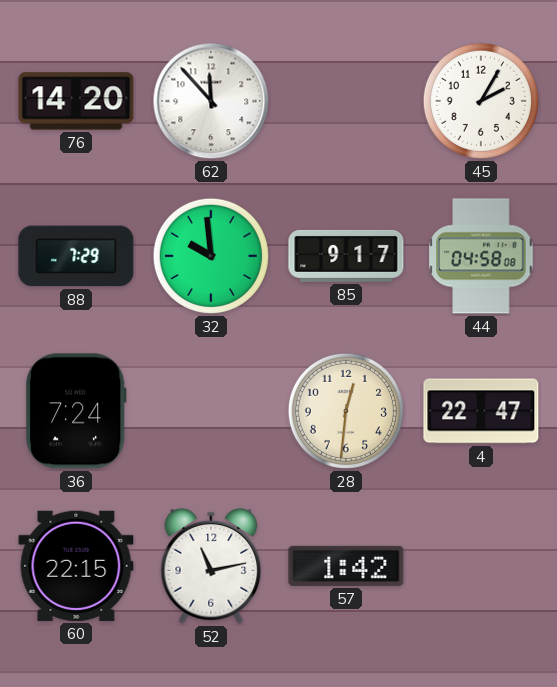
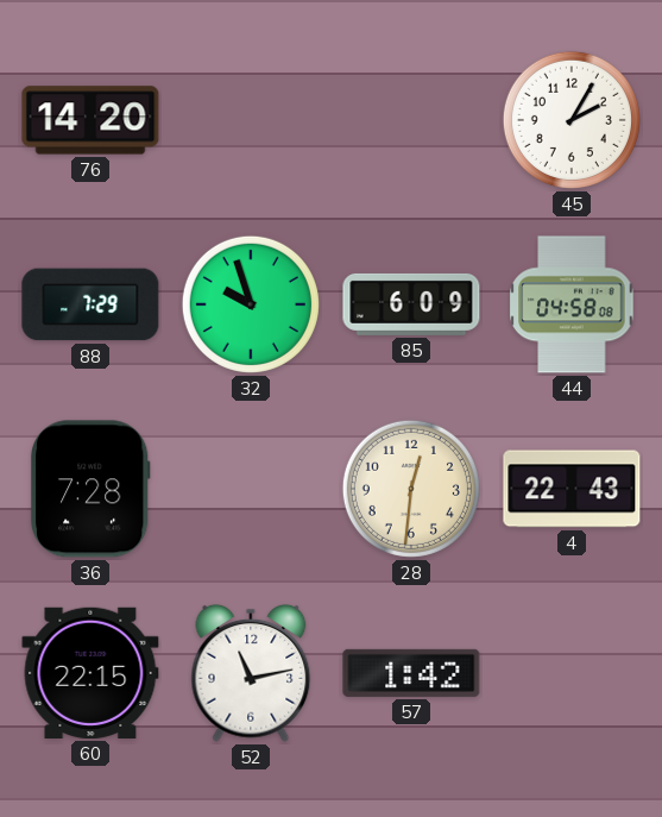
62: 11:53 -> none (211, 101)
32: 9:59 -> 9:57 (251, 304)
85: 9:17 -> 6:09 (411, 304)
36: 7:24 -> 7:28 (92, 489)
4: 22:47 -> 22:43 (572, 489)
